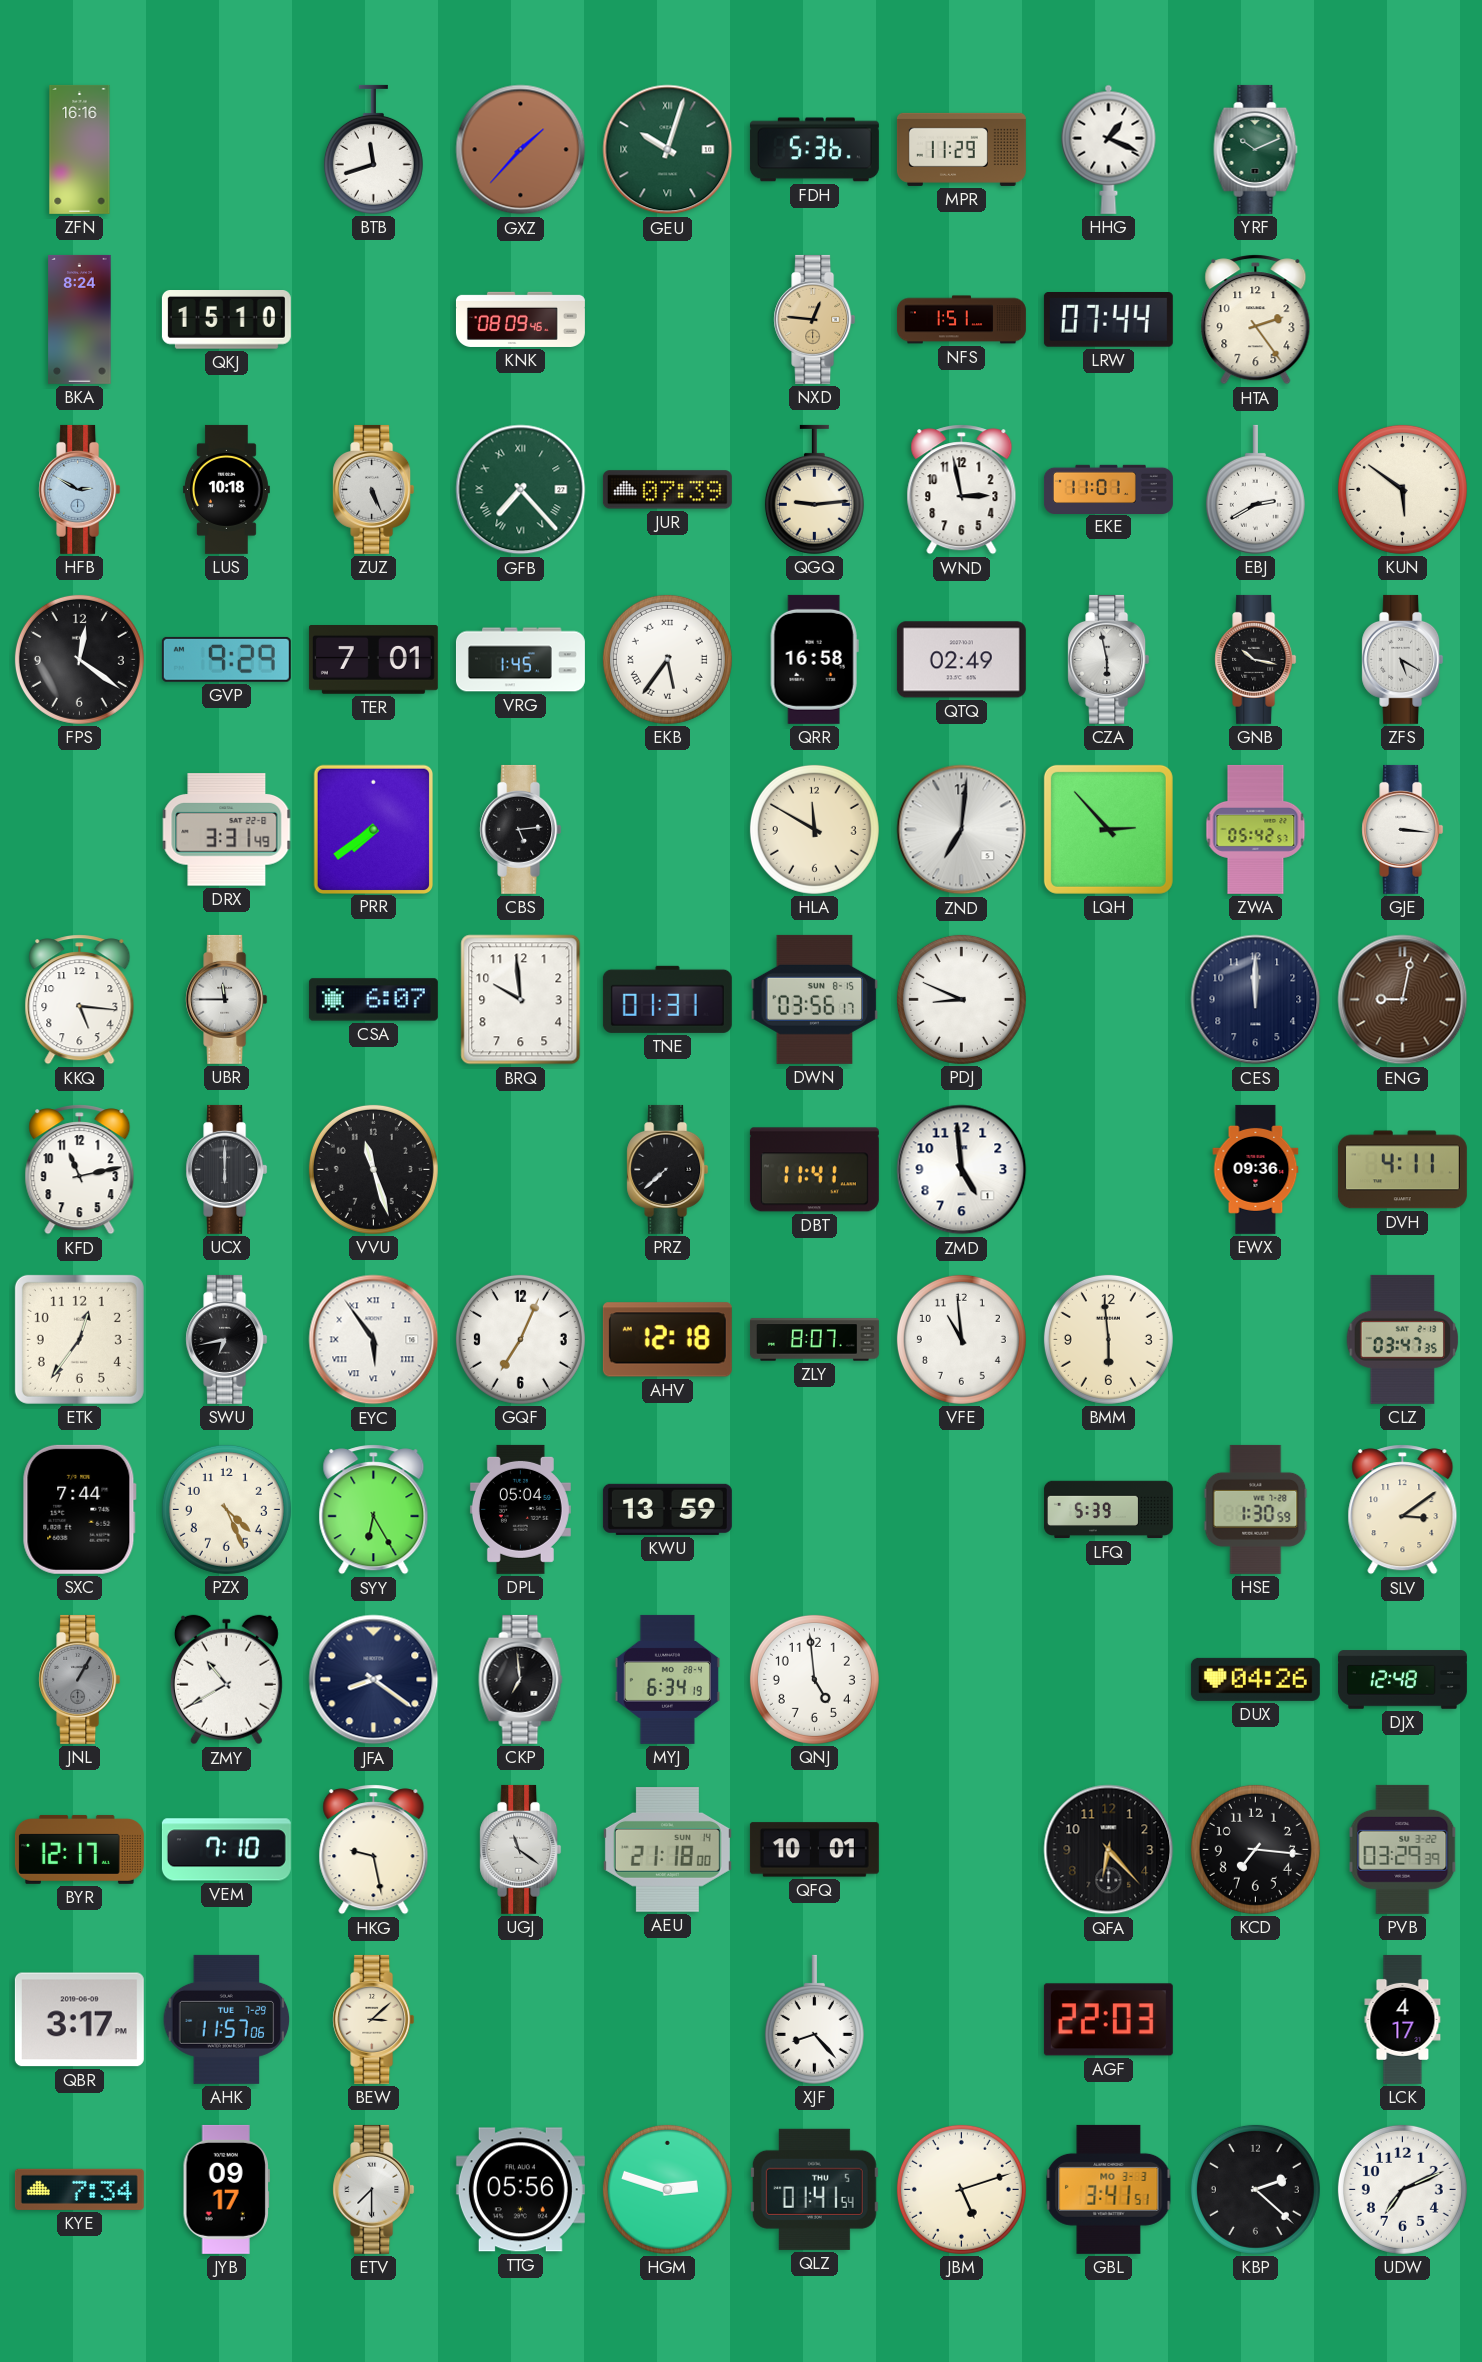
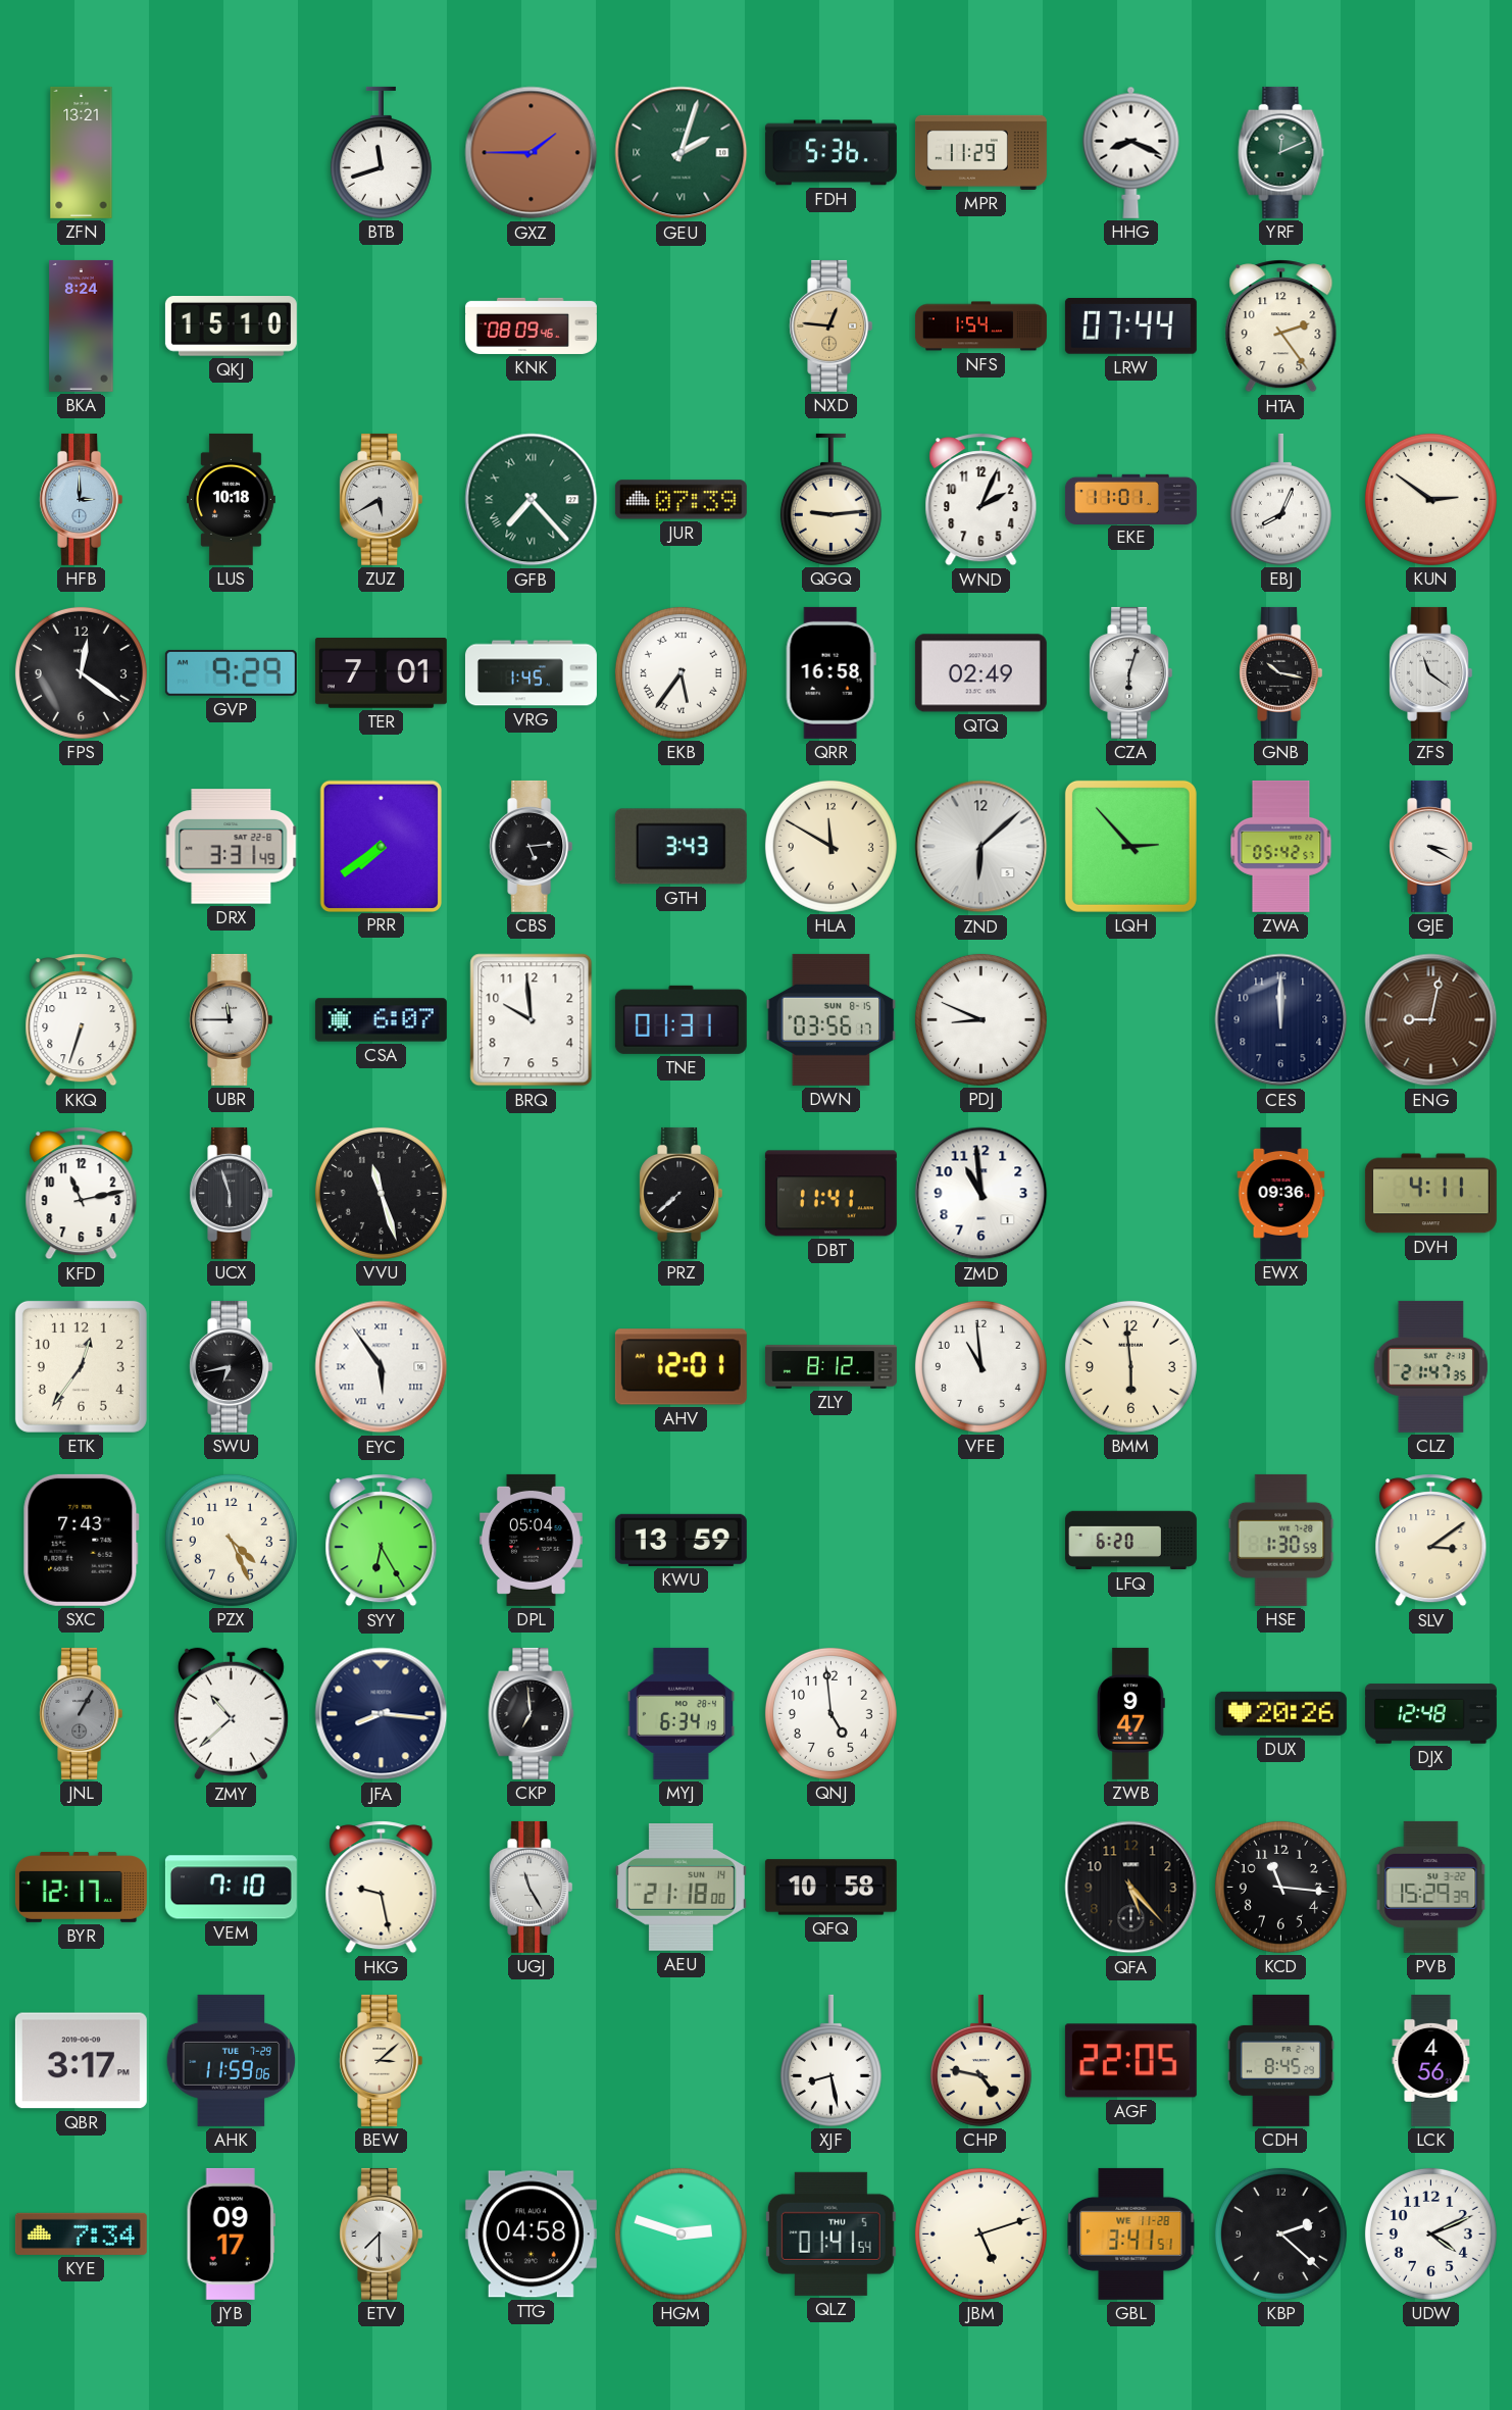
ZFN: 16:16 -> 13:21 (82, 152)
GXZ: 1:37 -> 1:45 (532, 153)
GEU: 10:03 -> 2:03 (682, 153)
HHG: 1:19 -> 8:19 (1131, 152)
YRF: 10:11 -> 12:11 (1281, 152)
NFS: 1:51 -> 1:54 (980, 327)
HFB: 2:50 -> 3:00 (82, 499)
ZUZ: 5:26 -> 5:40 (382, 499)
WND: 2:58 -> 2:04 (981, 500)
EBJ: 2:40 -> 8:04 (1280, 499)
KUN: 5:51 -> 2:51 (1430, 499)
CZA: 5:58 -> 6:03 (1131, 672)
ZFS: 5:20 -> 11:21 (1431, 672)
GTH: none -> 3:43 (681, 847)
ZND: 7:01 -> 6:08 (981, 847)
GJE: 3:16 -> 3:20 (1431, 846)
KKQ: 5:16 -> 6:33 (82, 1020)
UCX: 6:00 -> 5:57 (232, 1193)
ZMD: 4:59 -> 10:59 (981, 1194)
GQF: 7:04 -> none (520, 1339)
AHV: 12:18 -> 12:01 (681, 1367)
ZLY: 8:07 -> 8:12 (830, 1367)
CLZ: 03:47 -> 21:47 (1431, 1366)
SXC: 7:44 -> 7:43 (81, 1540)
LFQ: 5:39 -> 6:20 (1130, 1541)
ZMY: 10:40 -> 10:38 (231, 1714)
JFA: 8:21 -> 8:16 (382, 1714)
ZWB: none -> 9:47 (1130, 1713)
DUX: 04:26 -> 20:26 (1280, 1713)
UGJ: 11:21 -> 11:25 (532, 1887)
QFQ: 10:01 -> 10:58 (830, 1888)
QFA: 6:23 -> 5:23 (1131, 1888)
KCD: 7:16 -> 11:16 (1280, 1887)
PVB: 03:29 -> 15:29 (1431, 1887)
AHK: 11:57 -> 11:59 (232, 2060)
XJF: 8:23 -> 8:28 (830, 2060)
CHP: none -> 4:47 (980, 2060)
AGF: 22:03 -> 22:05 (1130, 2061)
CDH: none -> 8:45 (1280, 2060)
LCK: 4:17 -> 4:56 (1431, 2060)
TTG: 05:56 -> 04:58 (531, 2235)
GBL date: MO 3-3 -> WE 11-28 (1131, 2233)
UDW: 7:11 -> 4:11 (1430, 2233)
